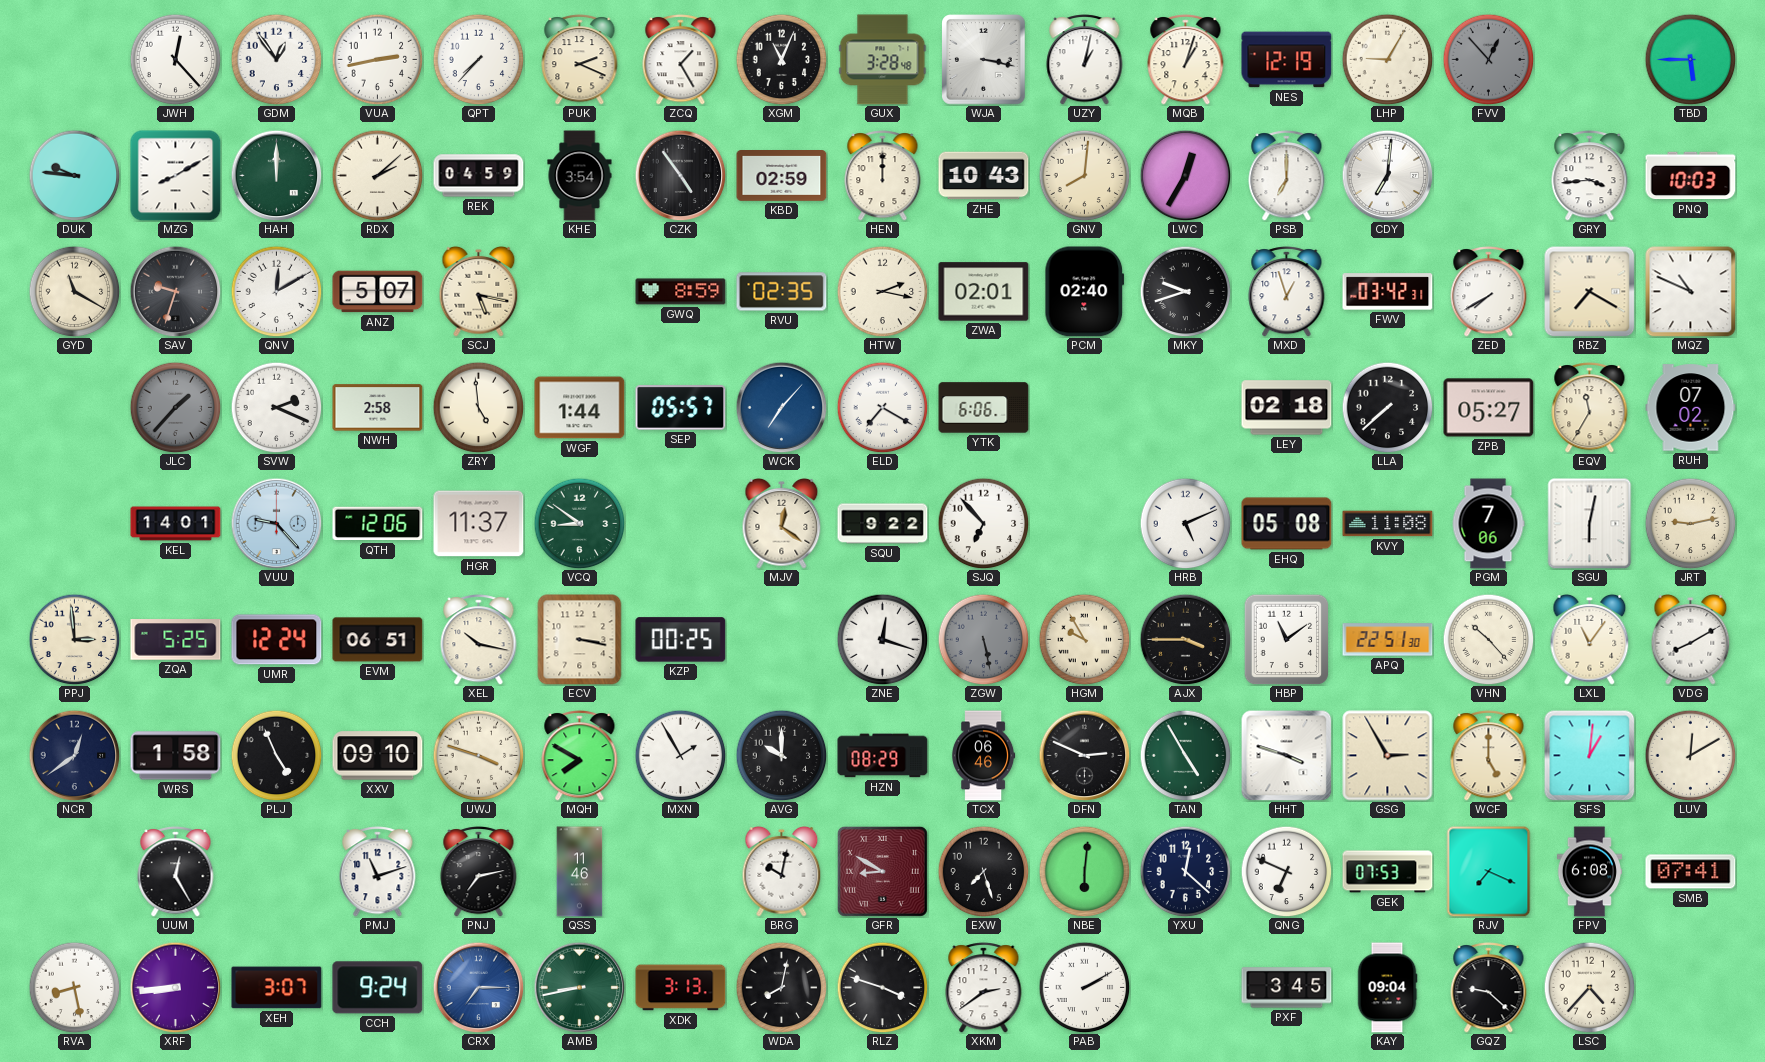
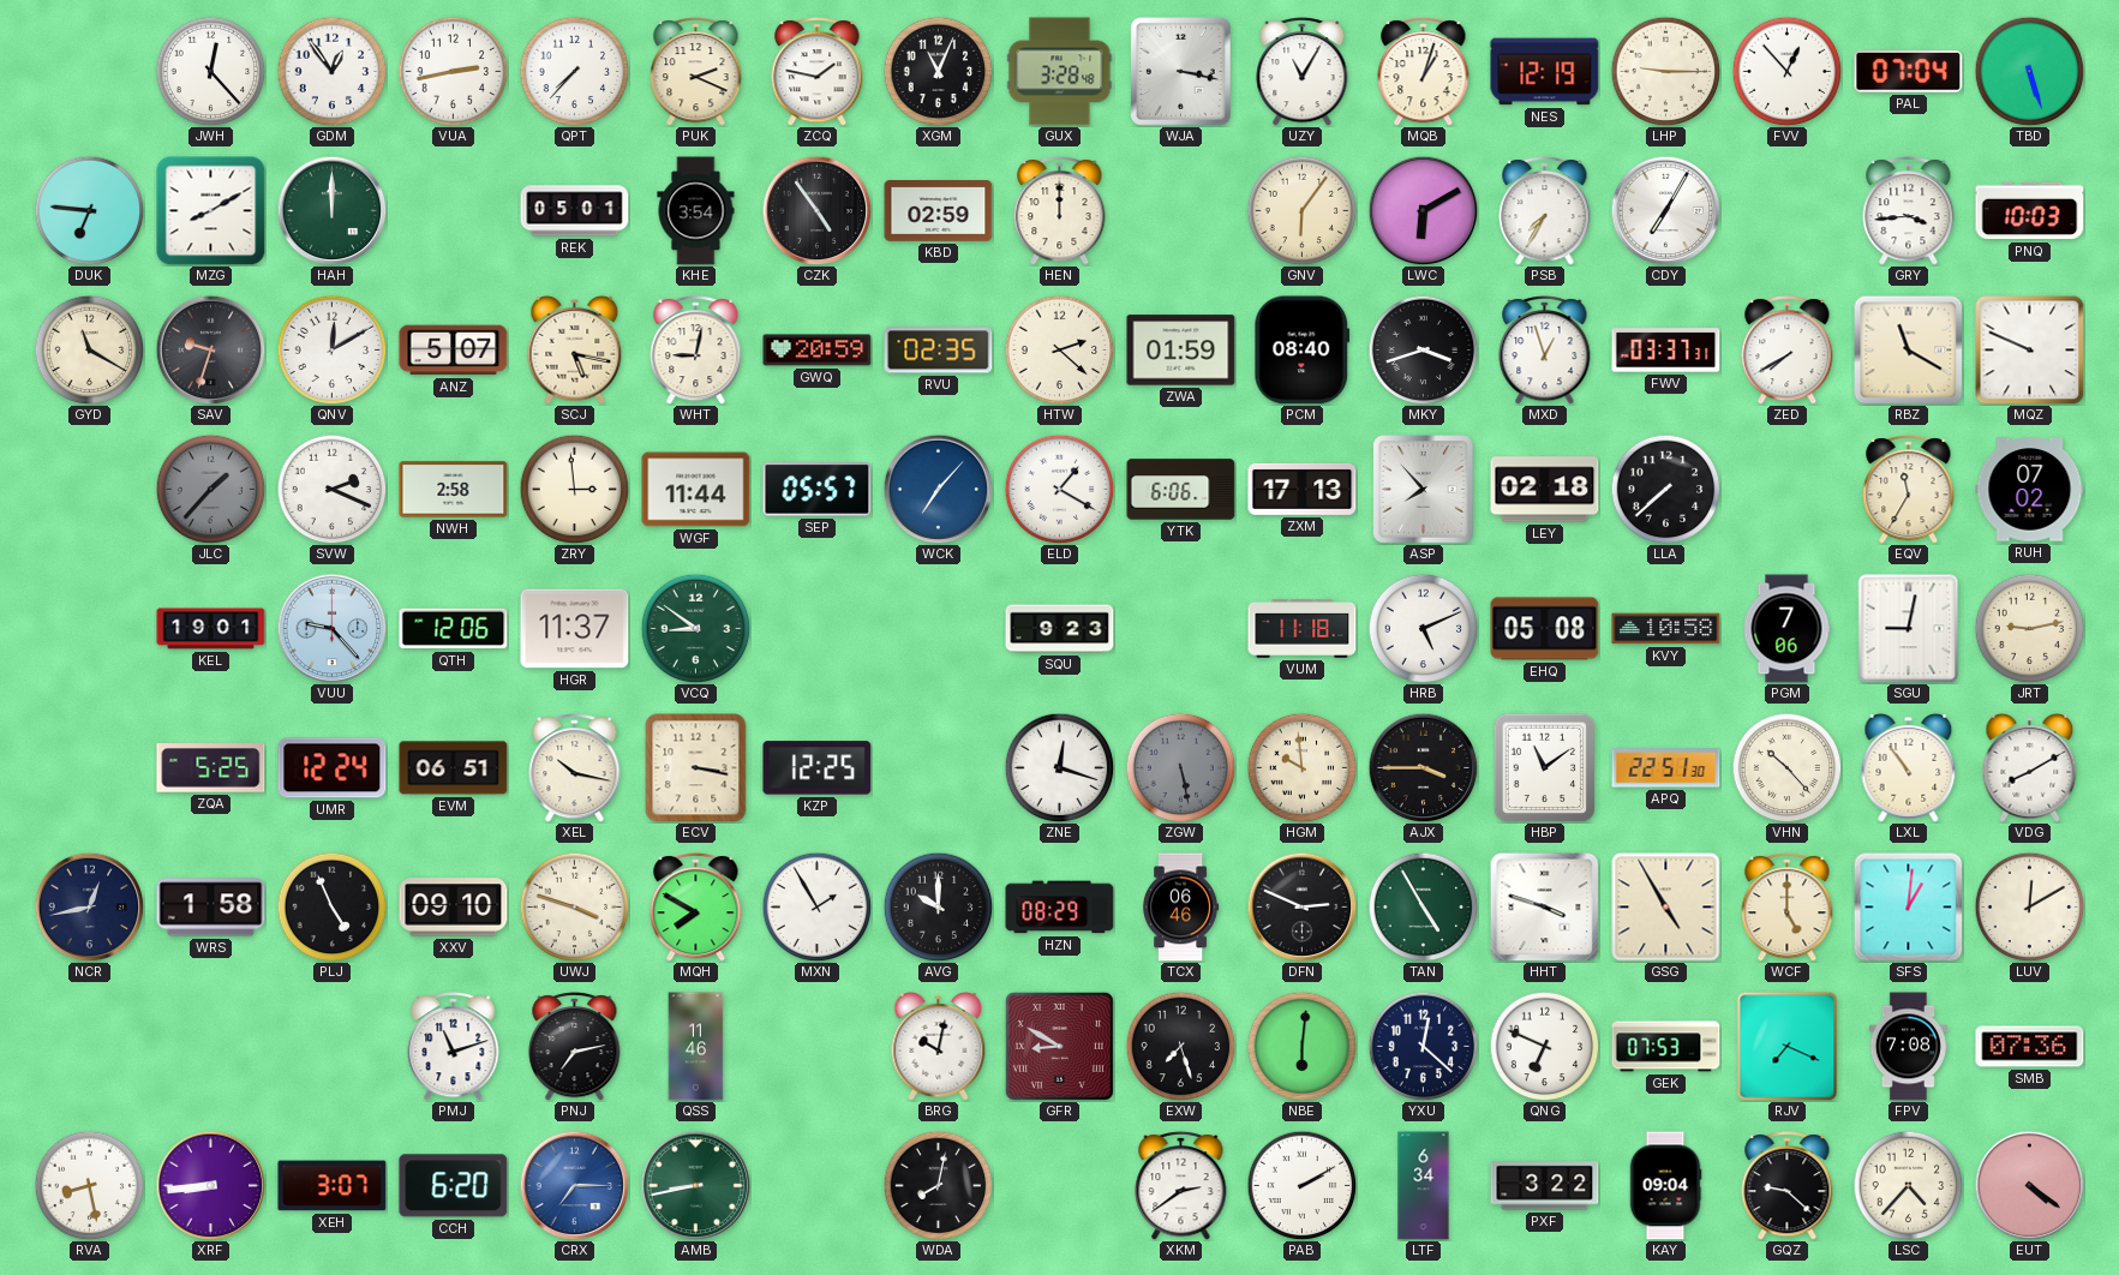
ZCQ: 1:25 -> 1:47 (818, 72)
UZY: 1:02 -> 11:05 (1303, 72)
LHP: 9:05 -> 9:15 (1665, 71)
FVV dial: grey -> white (1786, 71)
PAL: none -> 07:04 (1909, 72)
TBD: 5:45 -> 5:27 (2029, 71)
DUK: 9:46 -> 6:46 (89, 210)
RDX: 2:08 -> none (377, 175)
REK: 04:59 -> 05:01 (575, 211)
ZHE: 10:43 -> none (984, 176)
GNV: 8:01 -> 6:06 (1301, 210)
LWC: 12:35 -> 6:10 (1423, 210)
PSB: 7:00 -> 7:35 (1545, 211)
CDY: 7:01 -> 7:05 (1665, 210)
WHT: none -> 9:02 (696, 351)
GWQ: 8:59 -> 20:59 (818, 351)
HTW: 2:17 -> 2:22 (1059, 349)
ZWA: 02:01 -> 01:59 (1181, 351)
PCM: 02:40 -> 08:40 (1303, 351)
MKY: 9:42 -> 3:42 (1423, 349)
FWV: 03:42 -> 03:37 (1666, 351)
RBZ: 7:20 -> 11:20 (1908, 349)
MQZ: 10:49 -> 9:49 (2030, 351)
ZRY: 4:59 -> 2:59 (574, 489)
WGF: 1:44 -> 11:44 (696, 490)
ELD: 7:20 -> 1:20 (1059, 489)
ZXM: none -> 17:13 (1303, 489)
ASP: none -> 7:53 (1424, 490)
ZPB: 05:27 -> none (1489, 408)
KEL: 14:01 -> 19:01 (211, 629)
MJV: 12:21 -> none (782, 524)
SQU: 9:22 -> 9:23 (1060, 629)
SJQ: 6:53 -> none (983, 523)
VUM: none -> 11:18 (1303, 629)
KVY: 11:08 -> 10:58 (1666, 629)
SGU: 6:02 -> 9:02 (1909, 629)
PPJ: 2:59 -> none (74, 639)
KZP: 00:25 -> 12:25 (818, 768)
HGM: 9:55 -> 9:59 (1301, 767)
LXL: 11:06 -> 10:54 (1909, 768)
NCR: 12:39 -> 12:43 (89, 906)
GSG: 2:55 -> 4:55 (1666, 908)
UUM: 12:25 -> none (176, 872)
FPV: 6:08 -> 7:08 (1908, 1047)
SMB: 07:41 -> 07:36 (2030, 1047)
CCH: 9:24 -> 6:20 (454, 1186)
XDK: 3:13 -> none (681, 988)
RLZ: 3:48 -> none (882, 987)
LTF: none -> 6:34 (1424, 1186)
PXF: 3:45 -> 3:22 (1545, 1186)
EUT: none -> 4:21 (2029, 1185)
